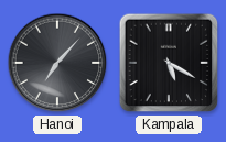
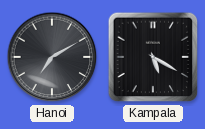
Hanoi: 7:07 -> 7:10 (52, 57)
